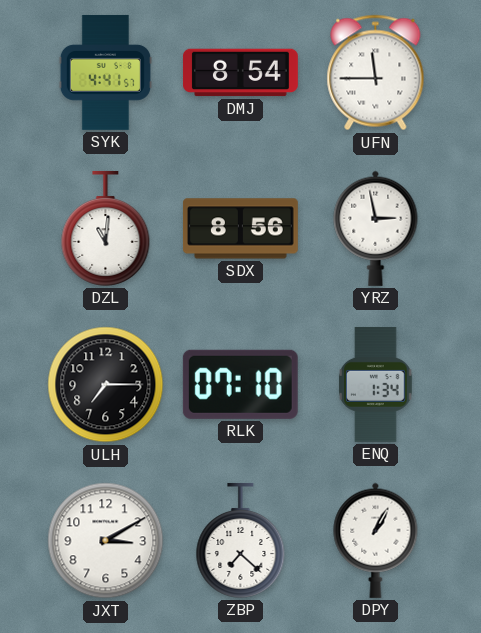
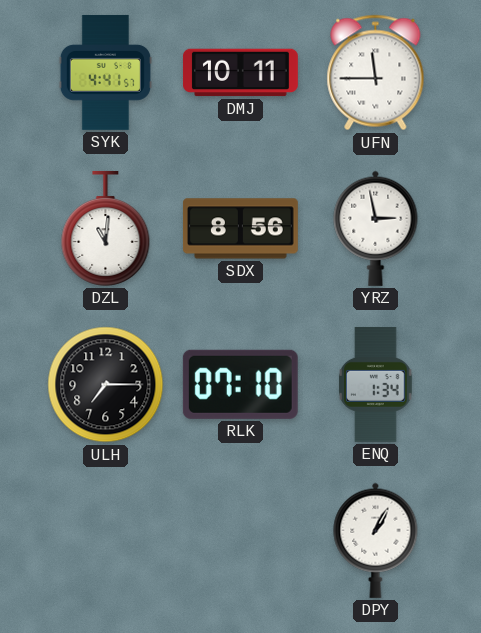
DMJ: 8:54 -> 10:11 (240, 73)
JXT: 3:10 -> none (106, 541)
ZBP: 7:22 -> none (241, 540)
